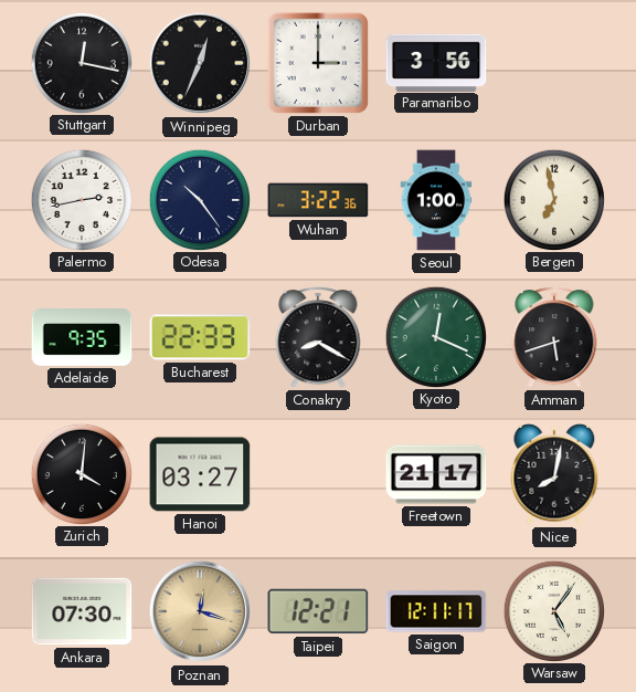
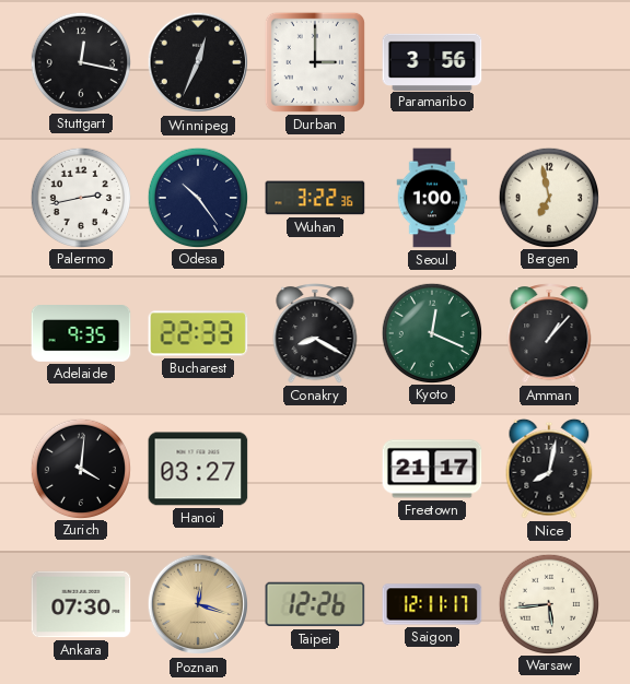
Amman: 5:42 -> 1:07 (549, 334)
Taipei: 12:21 -> 12:26 (315, 604)
Warsaw: 5:06 -> 5:44 (548, 603)
